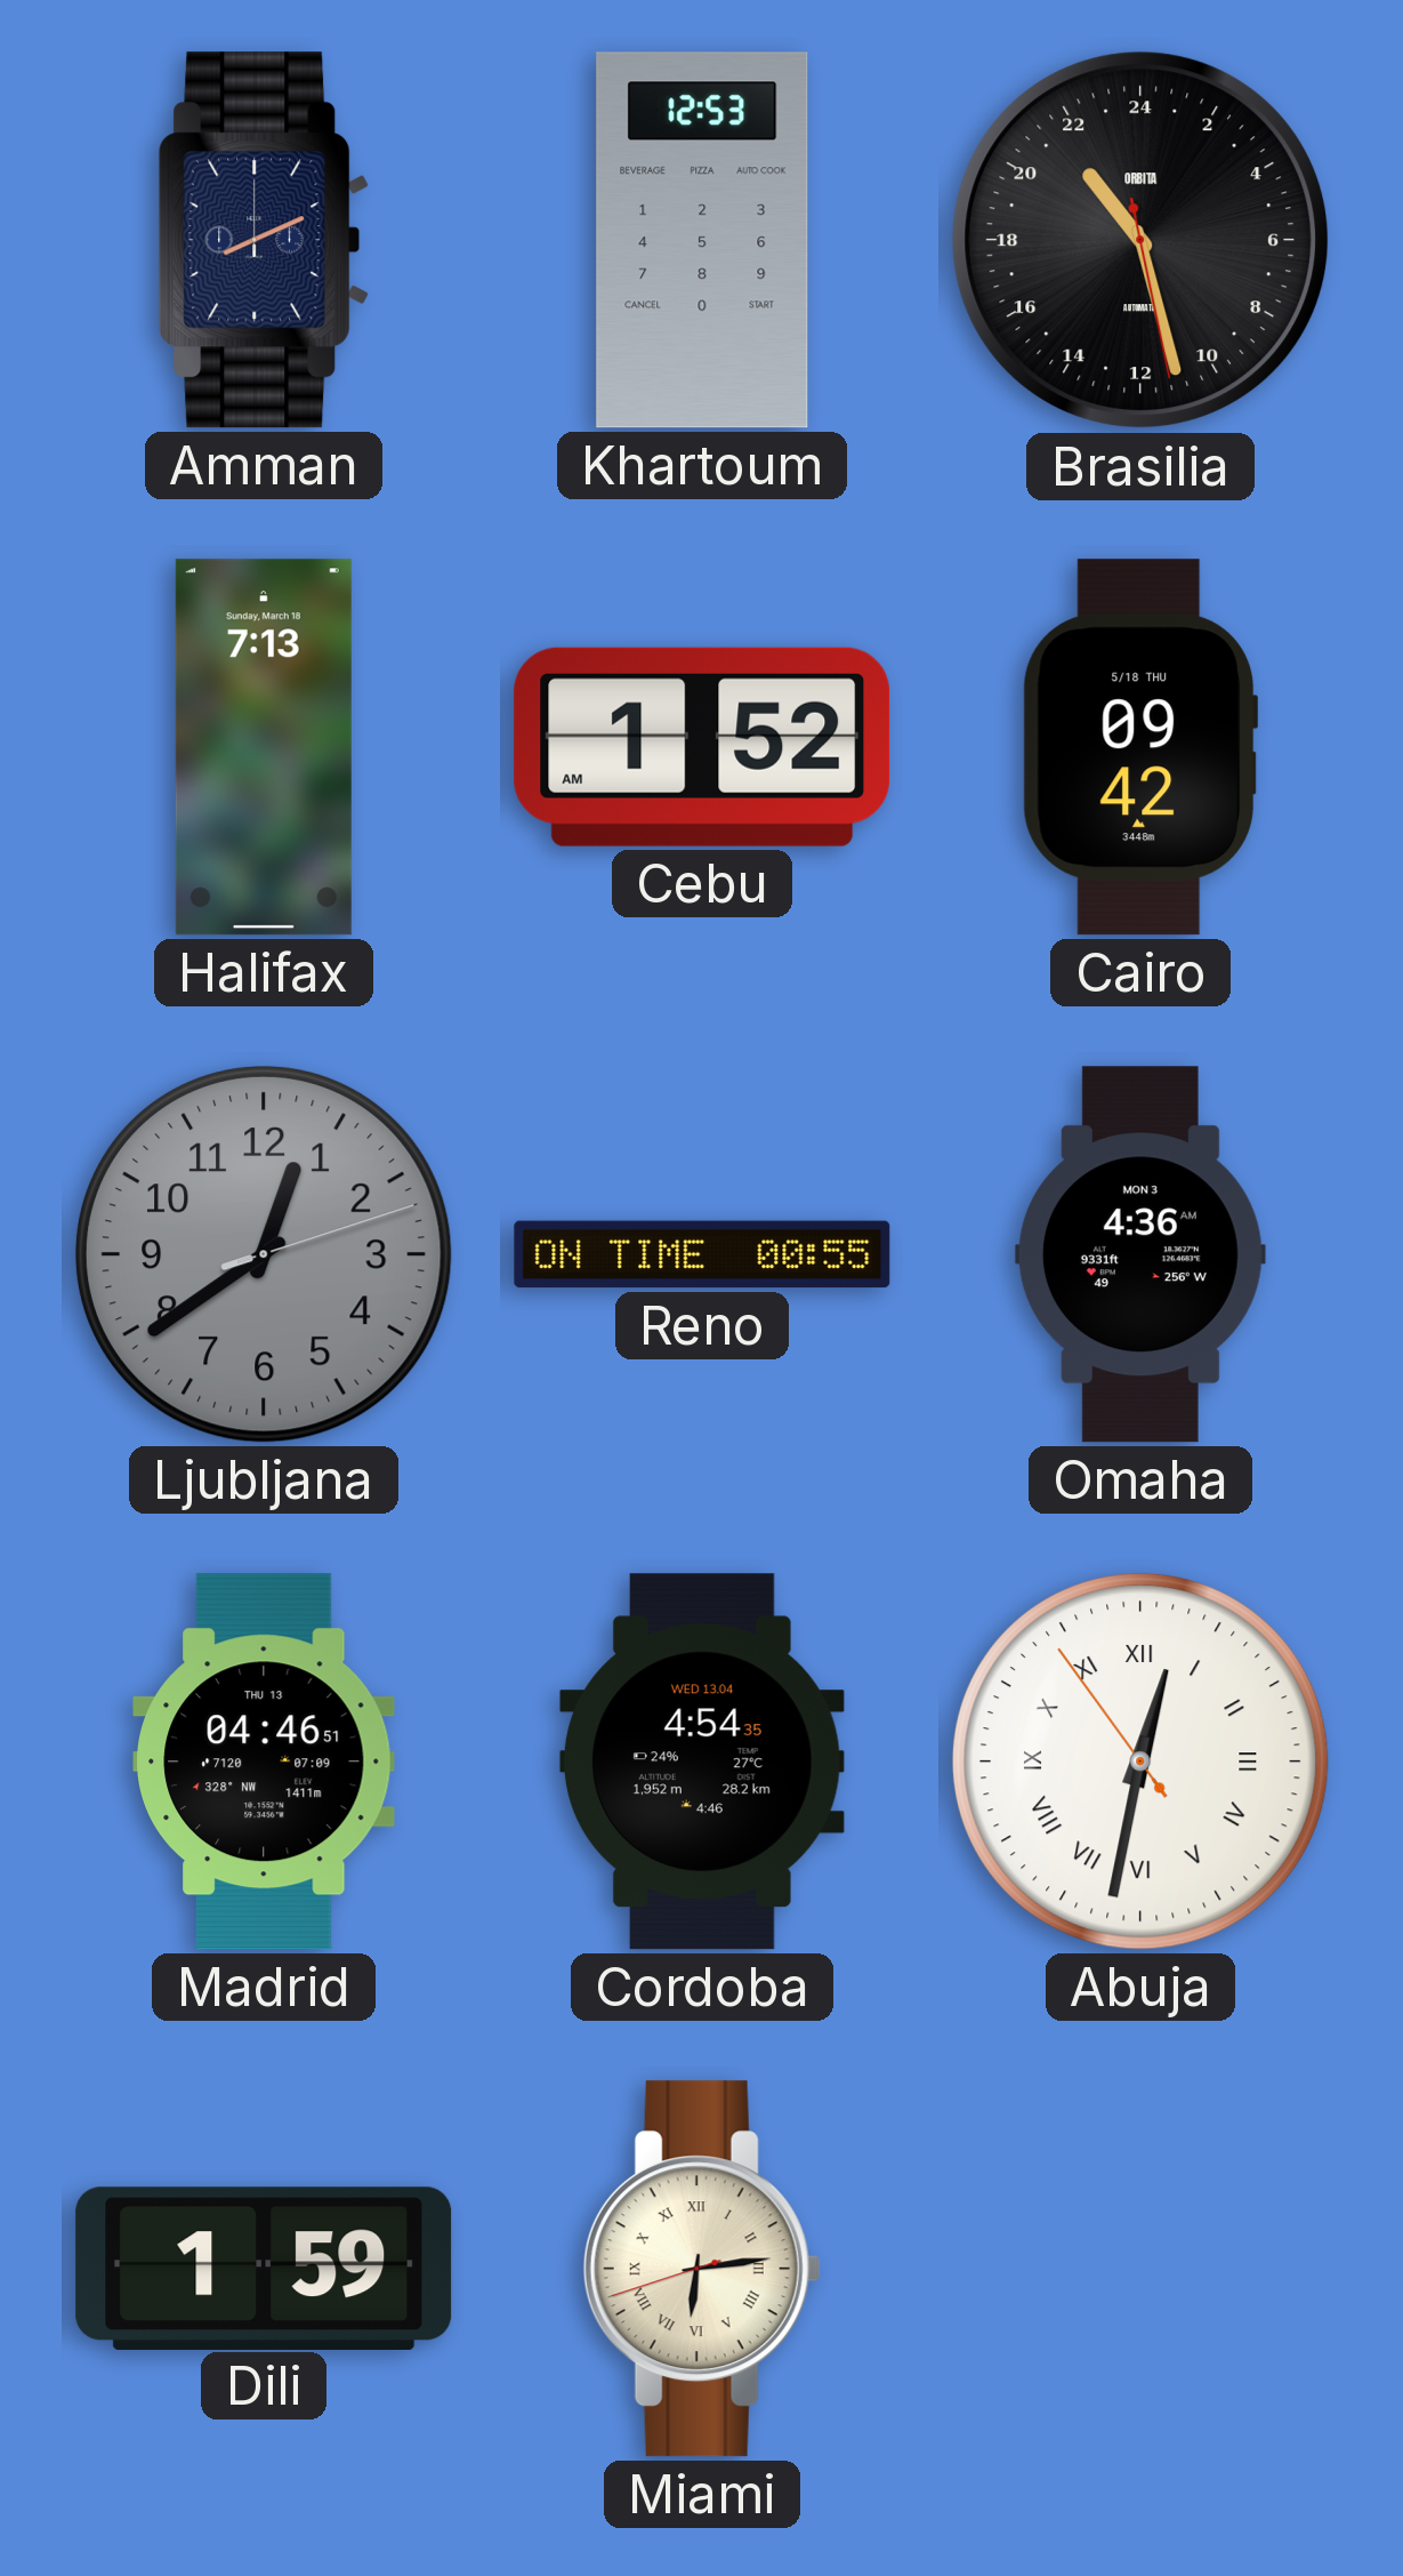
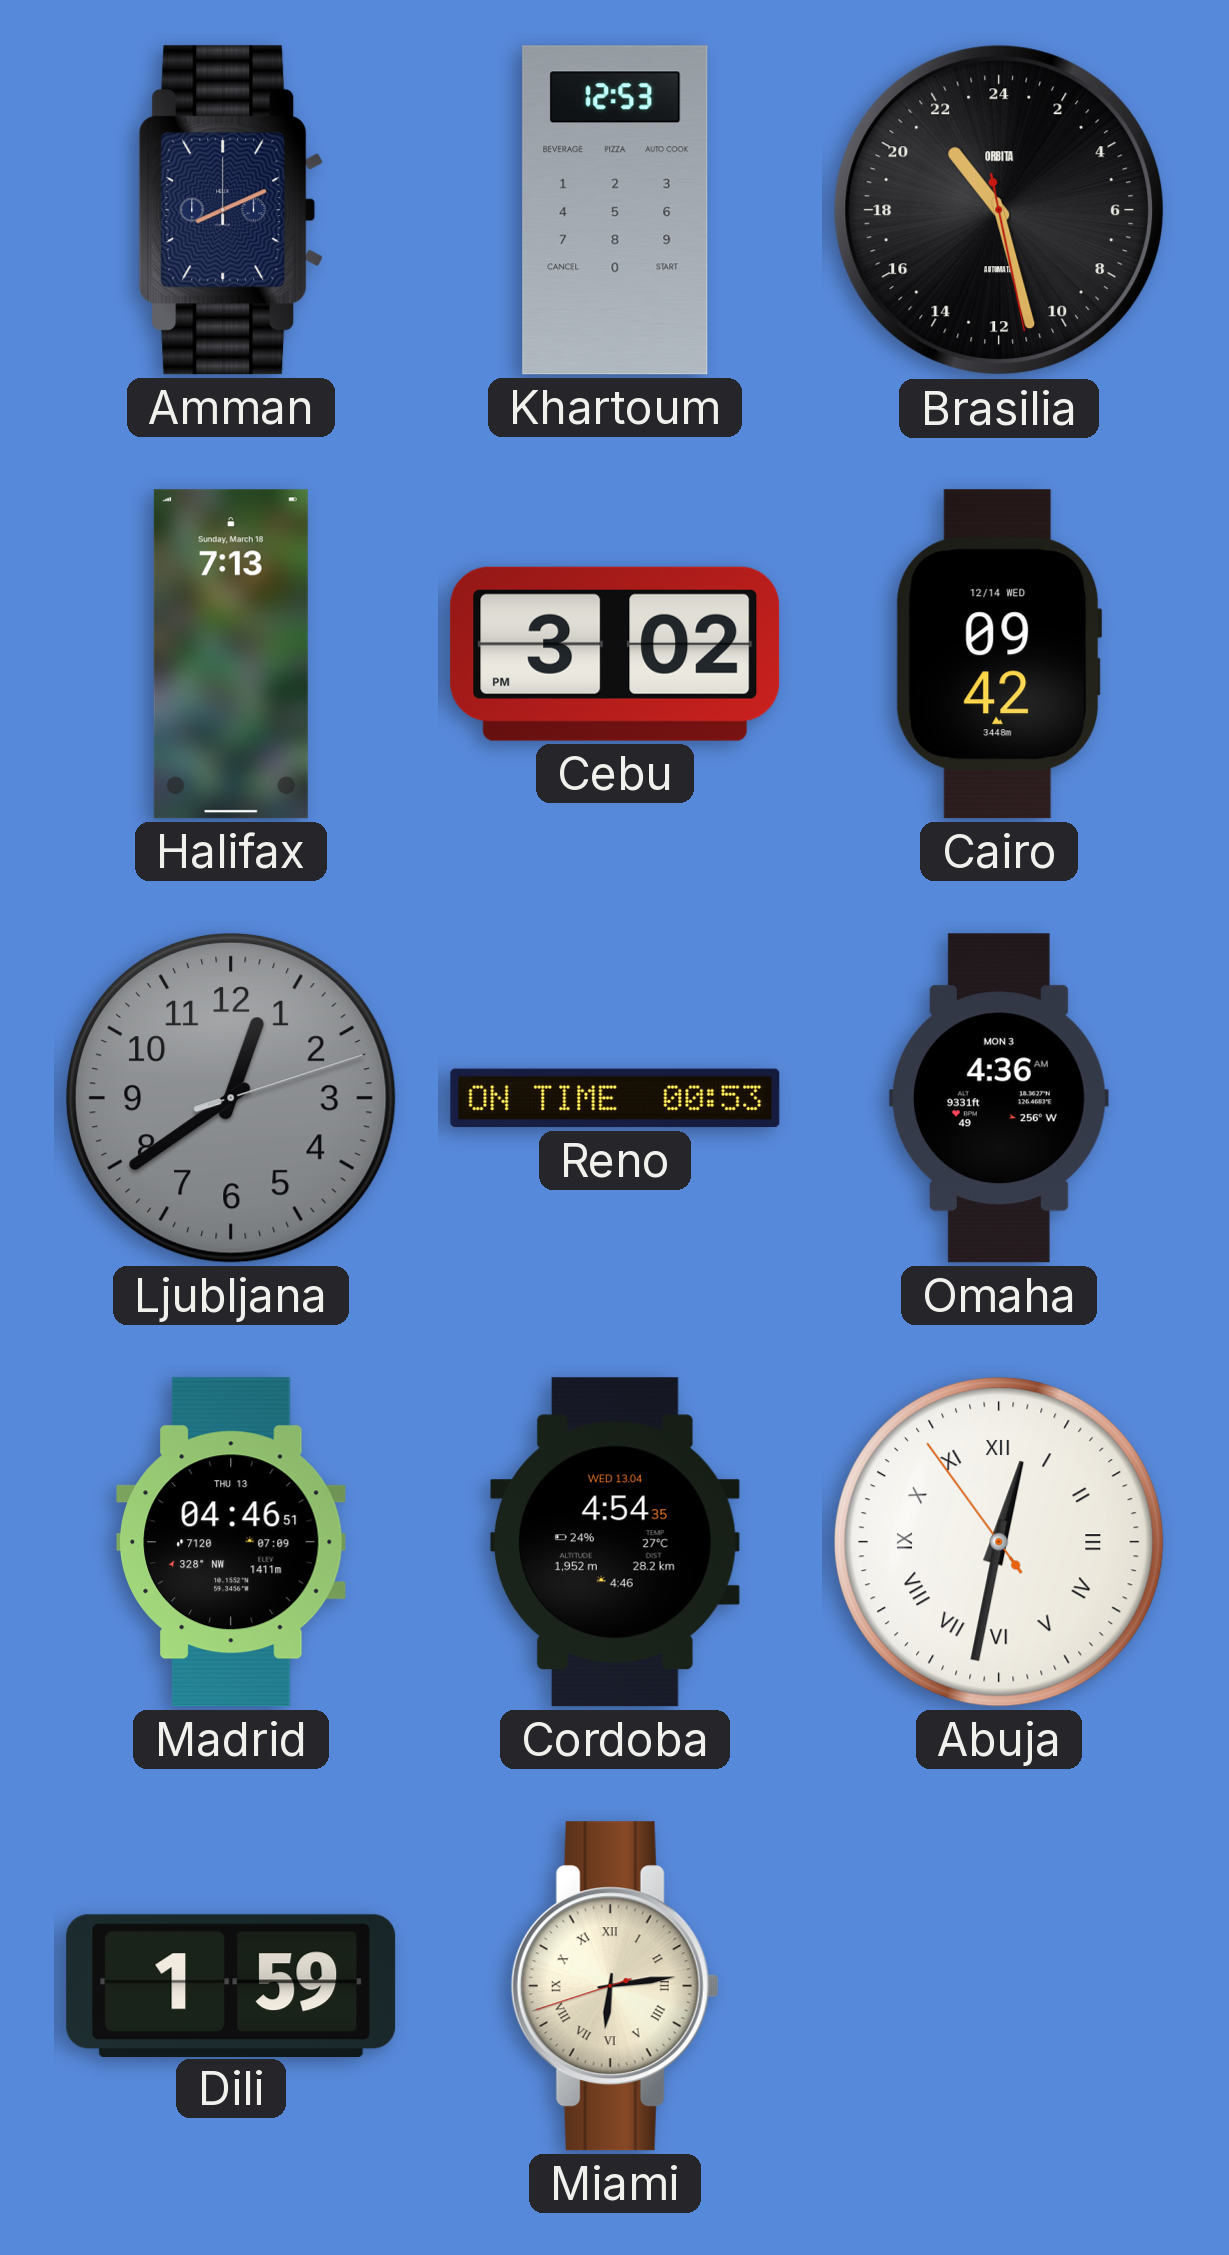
Cebu: 1:52 -> 3:02 (615, 654)
Cairo date: 5/18 THU -> 12/14 WED (999, 654)
Reno: 00:55 -> 00:53 (615, 1098)
